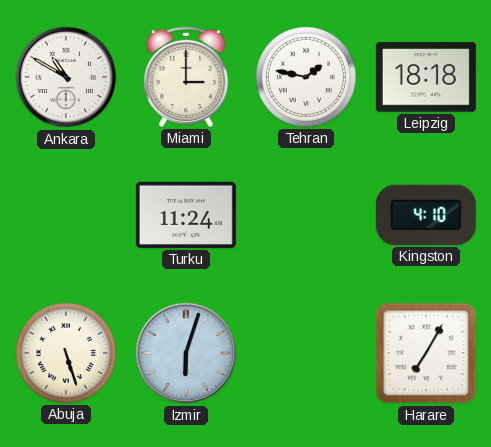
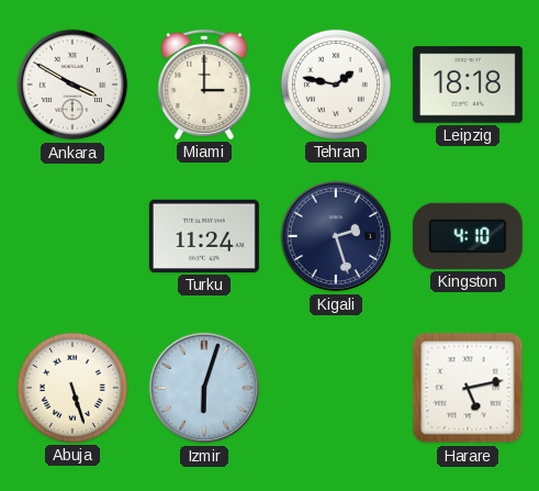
Ankara: 10:50 -> 3:50 (72, 85)
Kigali: none -> 2:27 (336, 236)
Harare: 7:05 -> 5:13 (468, 388)
